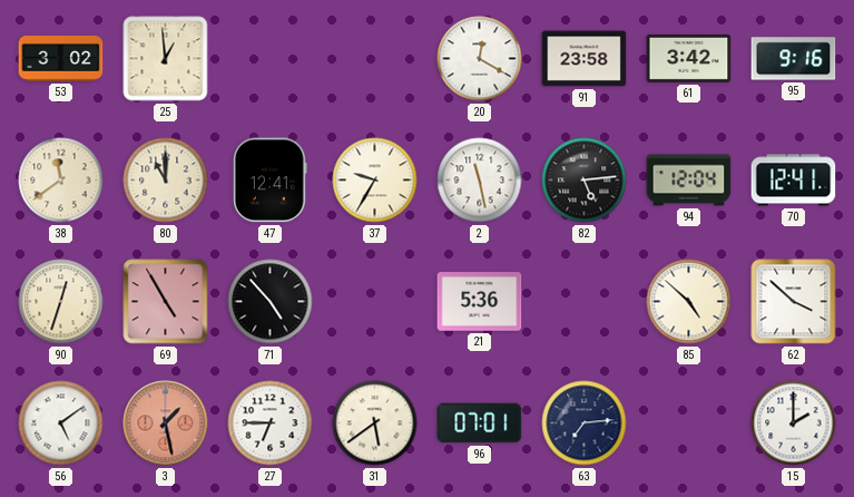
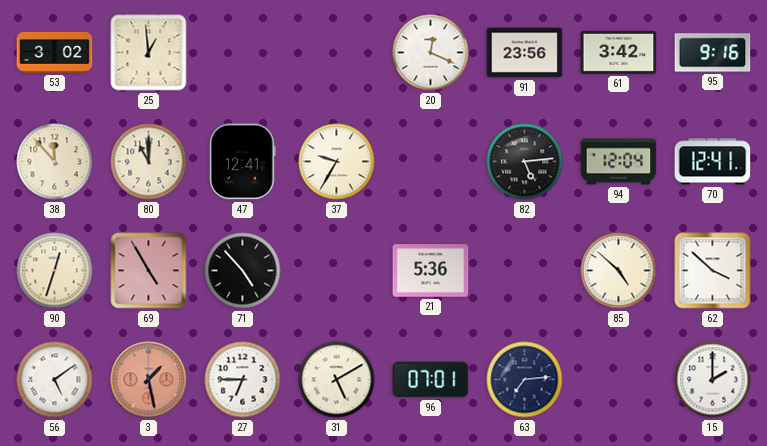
20: 12:20 -> 12:19 (431, 53)
91: 23:58 -> 23:56 (525, 53)
38: 11:39 -> 11:53 (55, 162)
2: 11:28 -> none (480, 181)
31: 5:39 -> 5:10 (337, 380)
